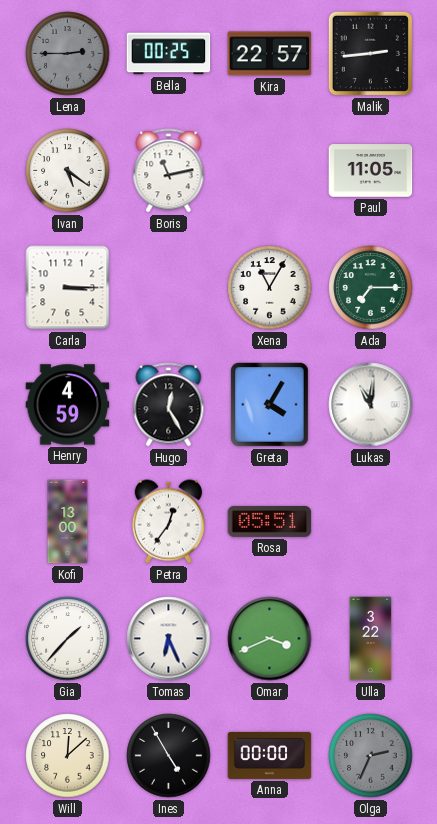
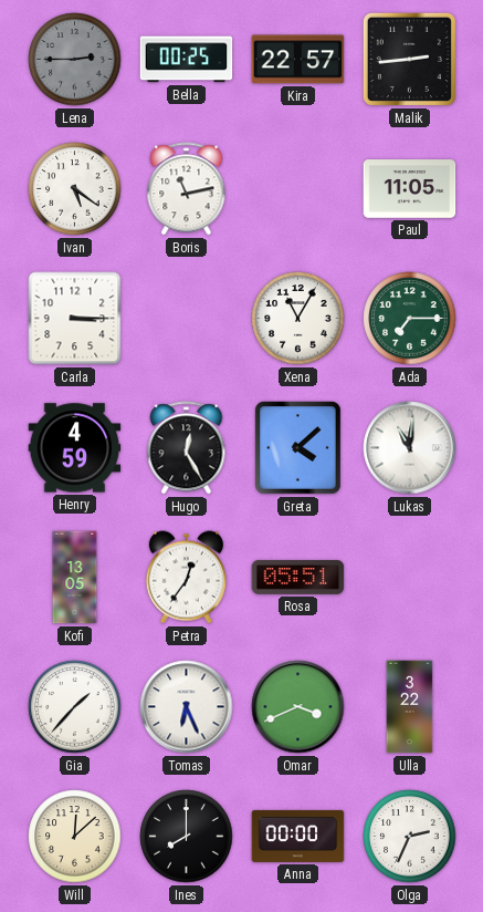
Greta: 4:05 -> 4:08 (298, 448)
Kofi: 13:00 -> 13:05 (75, 578)
Ines: 4:55 -> 8:00 (187, 837)
Olga dial: grey -> white (410, 837)
